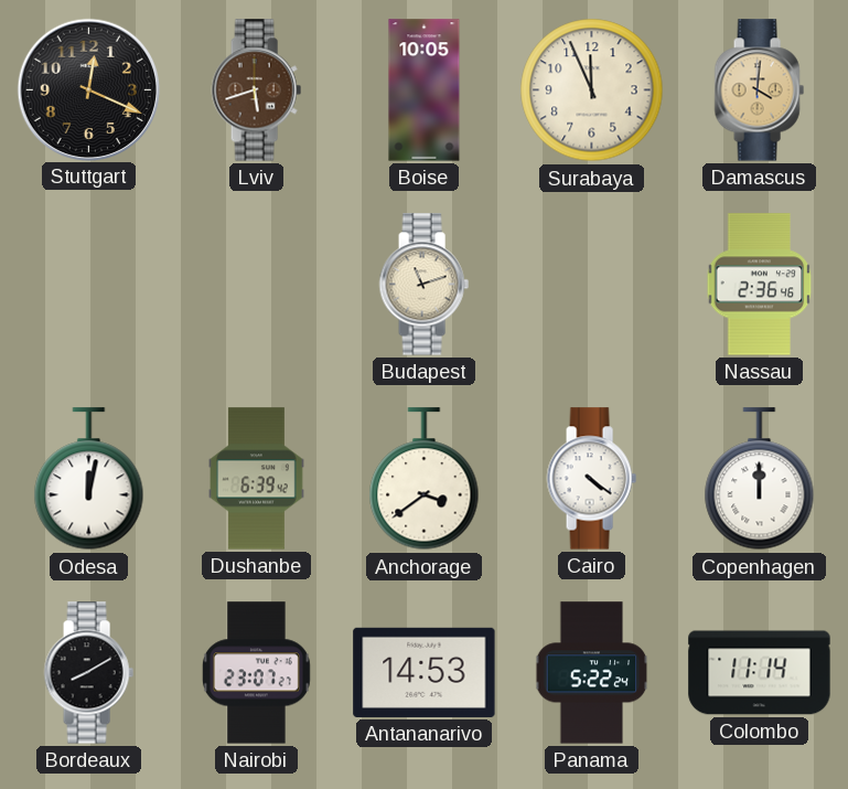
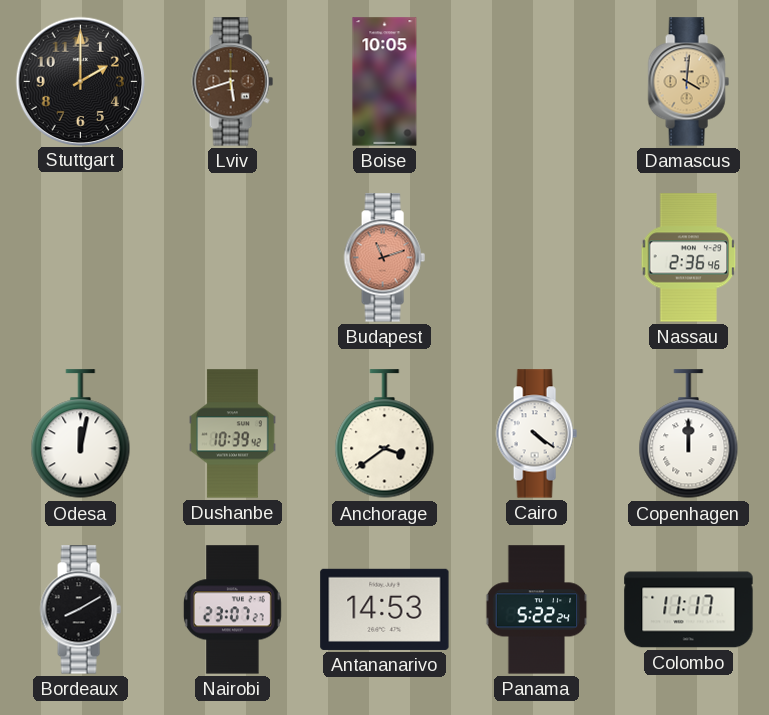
Stuttgart: 12:19 -> 2:00 (80, 81)
Surabaya: 11:56 -> none (592, 90)
Budapest dial: cream -> salmon (384, 258)
Dushanbe: 6:39 -> 10:39 (233, 434)
Colombo: 11:14 -> 11:17 (689, 610)
